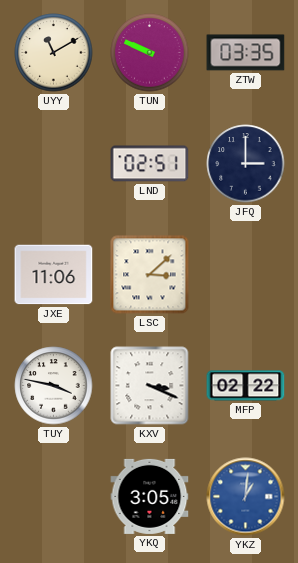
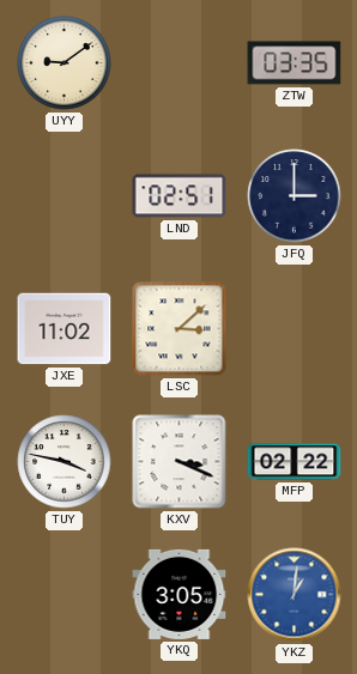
UYY: 11:10 -> 9:09 (65, 63)
TUN: 9:49 -> none (150, 53)
JXE: 11:06 -> 11:02 (65, 329)
